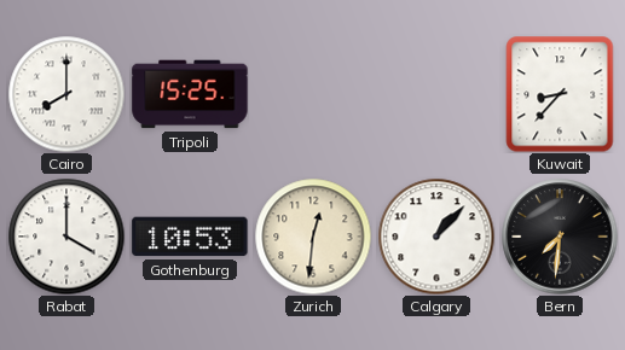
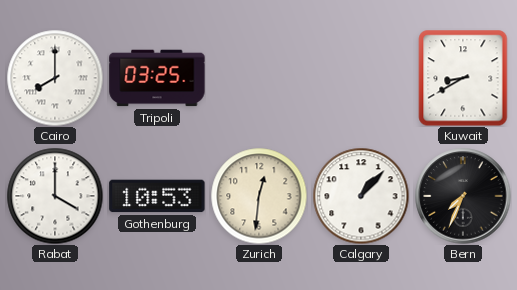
Tripoli: 15:25 -> 03:25 (157, 78)
Kuwait: 8:37 -> 8:40 (463, 78)
Bern: 7:31 -> 7:34 (463, 196)
